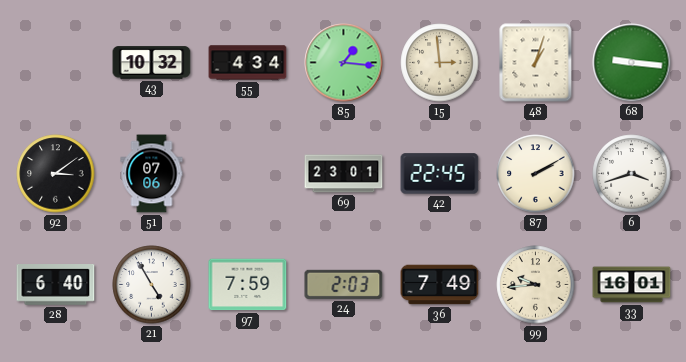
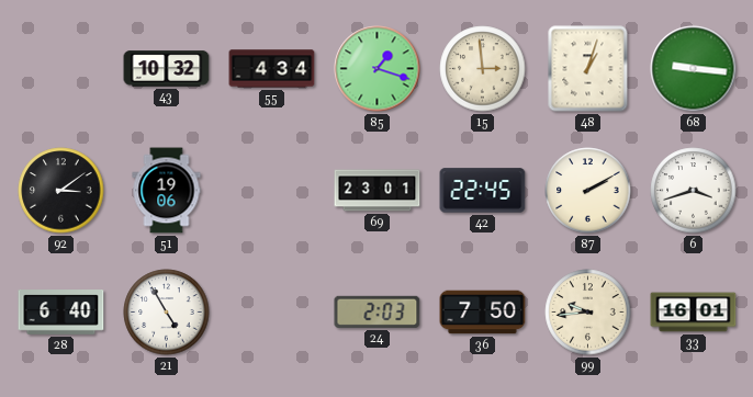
85: 1:16 -> 1:18 (378, 69)
51: 07:06 -> 19:06 (167, 191)
97: 7:59 -> none (248, 285)
36: 7:49 -> 7:50 (483, 313)
